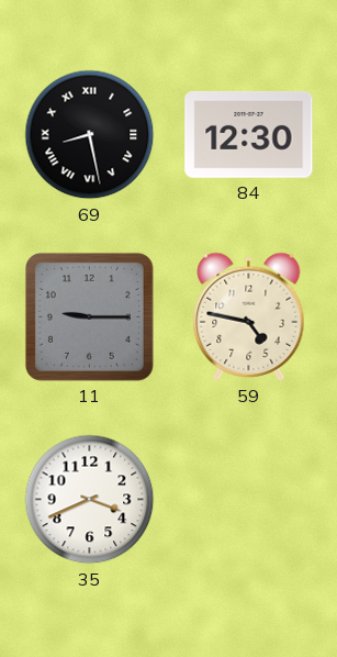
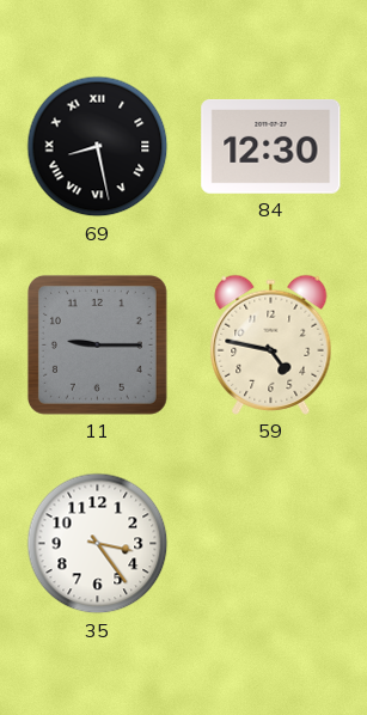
35: 3:41 -> 3:24 (98, 544)
